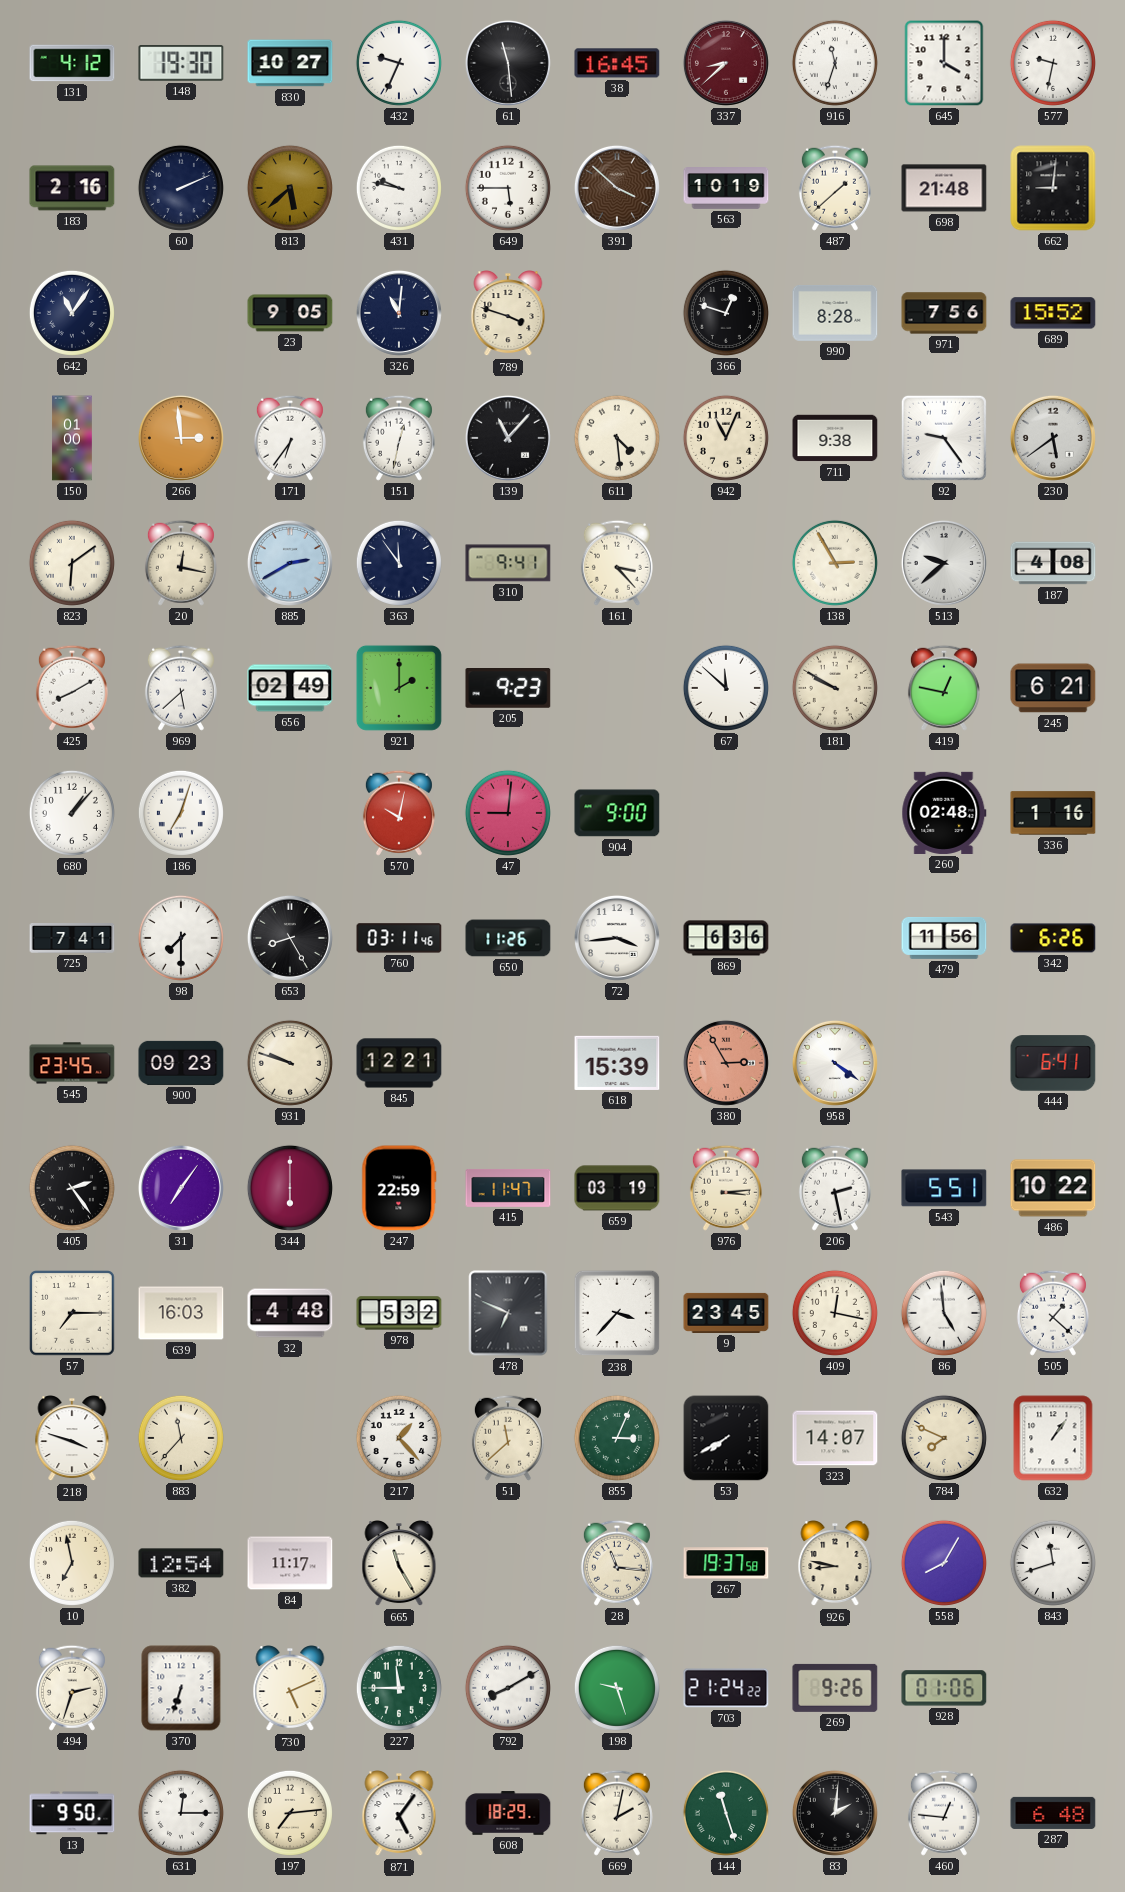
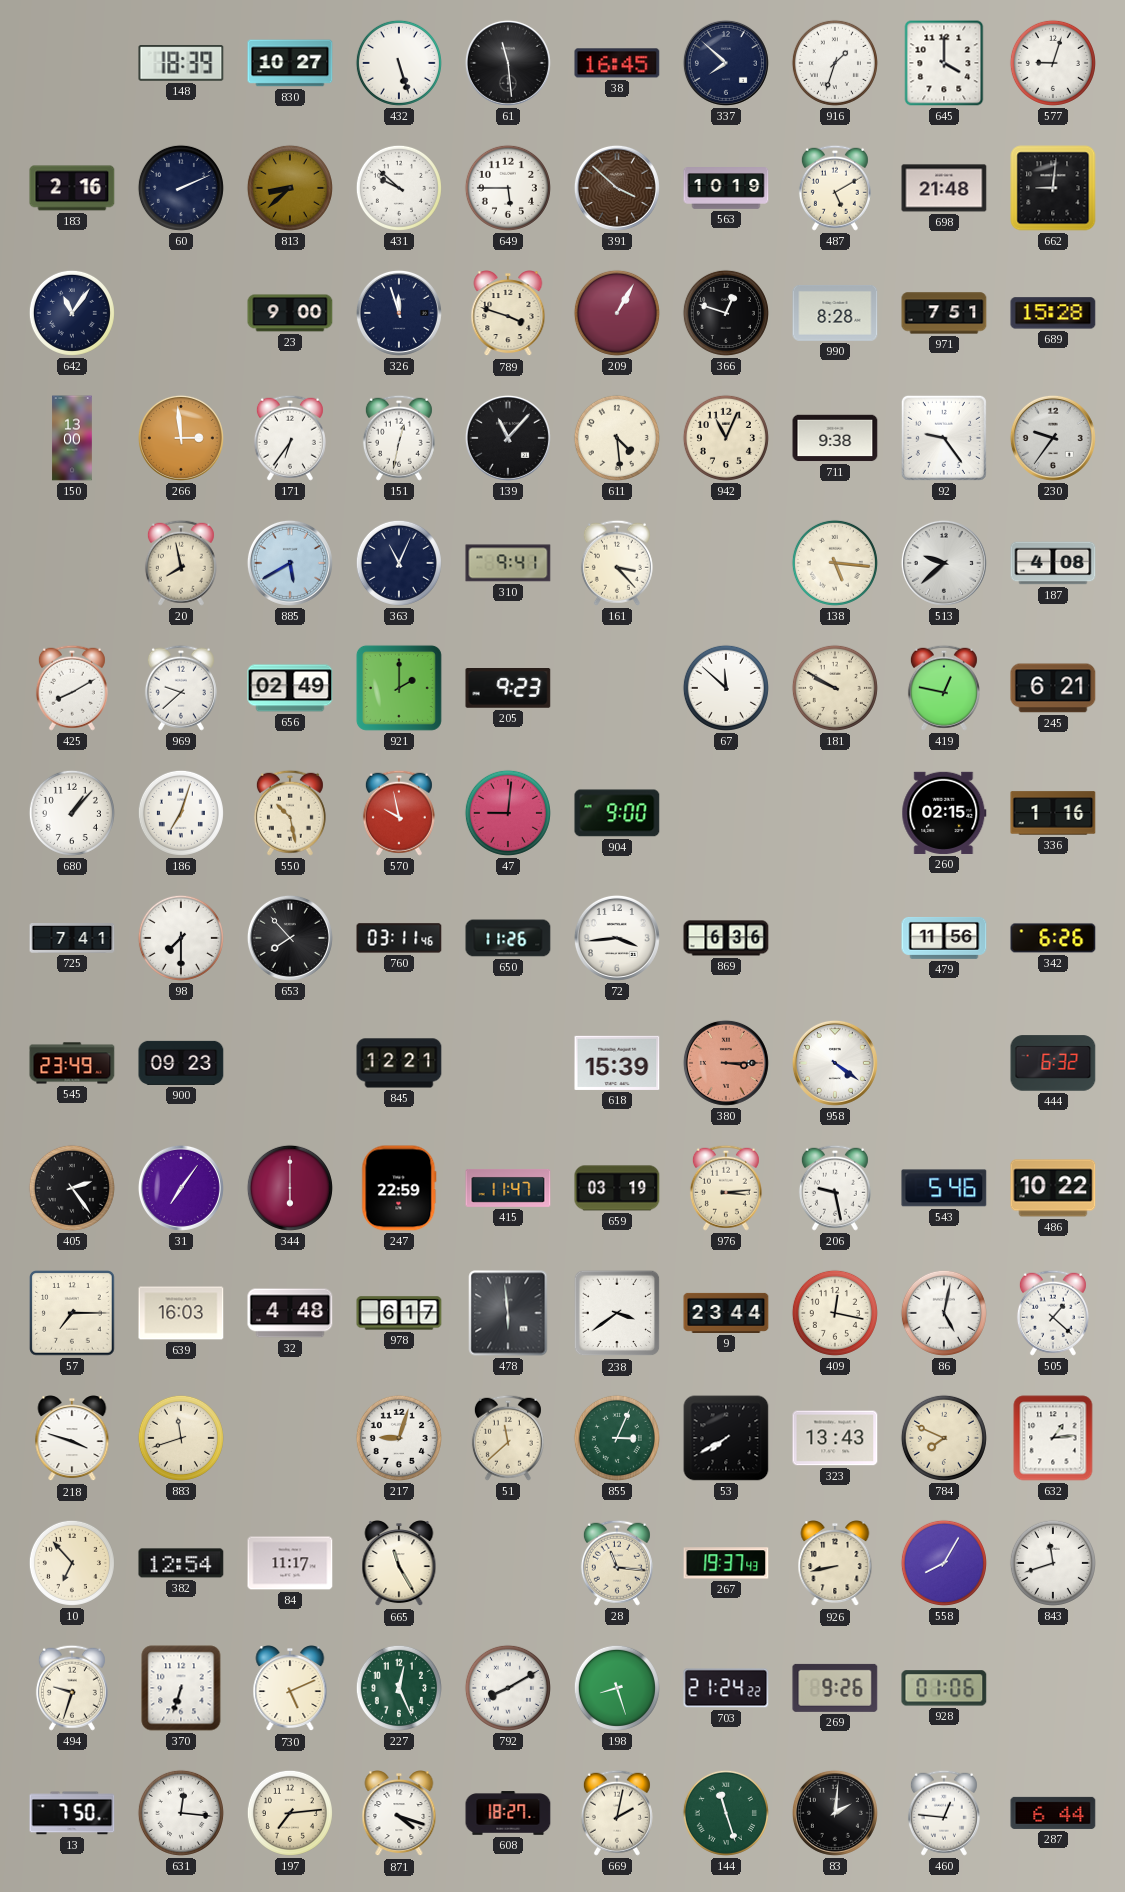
131: 4:12 -> none (72, 63)
148: 19:30 -> 18:39 (181, 63)
432: 9:34 -> 5:27 (399, 63)
337: 8:38 -> 7:52 (726, 63)
337 dial: burgundy -> navy (726, 63)
916: 11:33 -> 1:33 (835, 63)
577: 9:32 -> 9:03 (1053, 63)
813: 5:38 -> 8:38 (290, 188)
431: 9:47 -> 9:52 (399, 188)
487: 1:38 -> 5:10 (835, 188)
23: 9:05 -> 9:00 (290, 313)
326: 11:01 -> 11:57 (399, 313)
209: none -> 1:05 (617, 313)
971: 7:56 -> 7:51 (944, 313)
689: 15:52 -> 15:28 (1053, 313)
150: 01:00 -> 13:00 (72, 438)
230: 5:39 -> 9:36 (1053, 438)
823: 6:09 -> none (72, 563)
20: 12:17 -> 7:58 (181, 563)
885: 2:40 -> 5:40 (290, 563)
363: 11:54 -> 11:04 (399, 563)
138: 2:55 -> 5:16 (835, 563)
969: 5:38 -> 9:38 (181, 688)
550: none -> 10:28 (290, 813)
570: 10:02 -> 9:58 (399, 813)
260: 02:48 -> 02:15 (944, 813)
653: 8:25 -> 7:53 (290, 938)
545: 23:45 -> 23:49 (72, 1063)
931: 9:48 -> none (290, 1063)
380: 2:55 -> 3:15 (726, 1063)
444: 6:41 -> 6:32 (1053, 1063)
206: 2:28 -> 9:28 (835, 1188)
543: 5:51 -> 5:46 (944, 1188)
978: 5:32 -> 6:17 (399, 1313)
478: 6:49 -> 5:59 (508, 1313)
238: 3:37 -> 3:39 (617, 1313)
9: 23:45 -> 23:44 (726, 1313)
86: 4:59 -> 5:02 (944, 1313)
883: 11:37 -> 11:42 (181, 1438)
217: 1:23 -> 9:03 (399, 1438)
323: 14:07 -> 13:43 (835, 1438)
632: 1:06 -> 1:14 (1053, 1438)
10: 6:58 -> 6:53 (72, 1563)
267: 19:37:58 -> 19:37:43 (726, 1563)
926: 8:47 -> 8:43 (835, 1564)
494: 2:33 -> 9:33 (72, 1688)
227: 11:45 -> 12:26 (399, 1688)
198: 9:27 -> 8:27 (617, 1688)
13: 9:50 -> 7:50 (72, 1813)
631: 12:15 -> 12:16 (181, 1813)
871: 5:06 -> 4:18 (399, 1814)
608: 18:29 -> 18:27 (508, 1813)
287: 6:48 -> 6:44 (1053, 1813)
